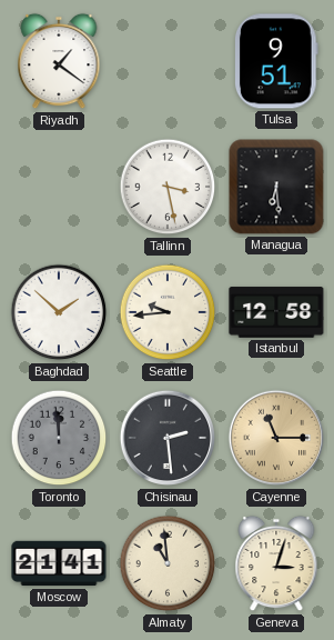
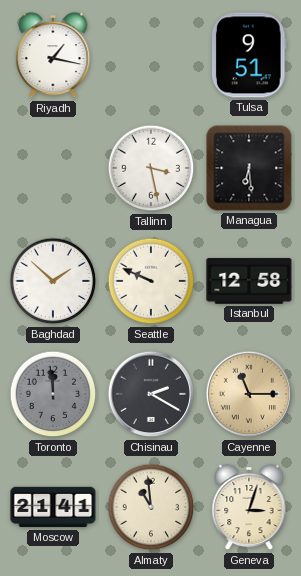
Riyadh: 1:21 -> 1:17 (53, 55)
Seattle: 9:44 -> 9:49 (151, 281)
Chisinau: 2:29 -> 2:20 (151, 394)
